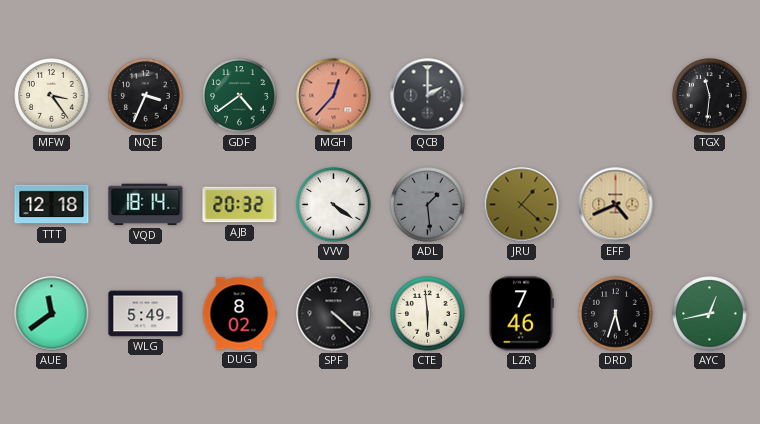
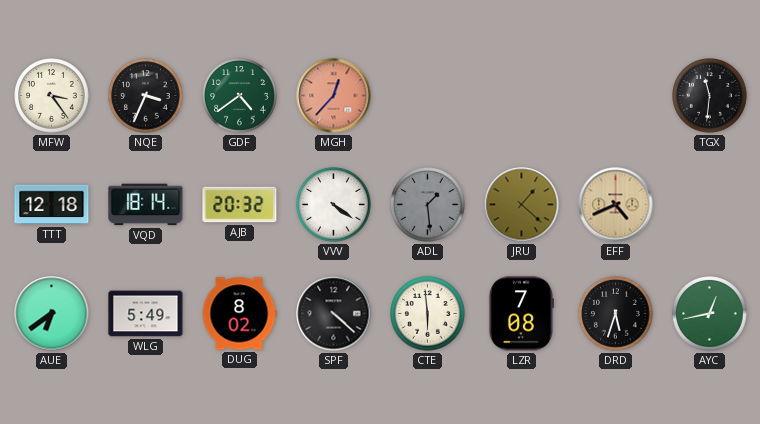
QCB: 2:00 -> none (428, 96)
AUE: 11:39 -> 6:39 (52, 314)
LZR: 7:46 -> 7:08 (521, 314)
